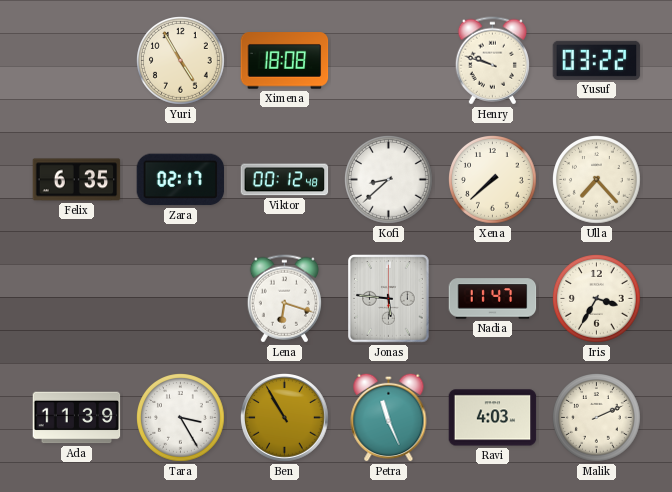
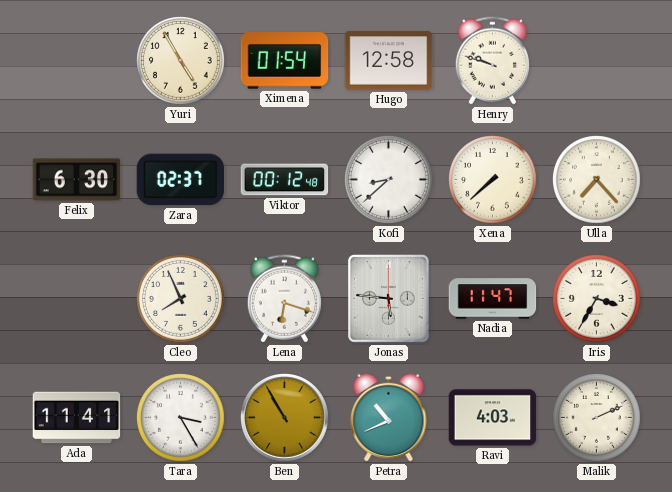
Ximena: 18:08 -> 01:54 (285, 61)
Hugo: none -> 12:58 (389, 61)
Yusuf: 03:22 -> none (597, 60)
Felix: 6:35 -> 6:30 (77, 180)
Zara: 02:17 -> 02:37 (181, 180)
Cleo: none -> 7:56 (181, 299)
Ada: 11:39 -> 11:41 (77, 418)
Petra: 11:26 -> 10:41 (389, 417)
